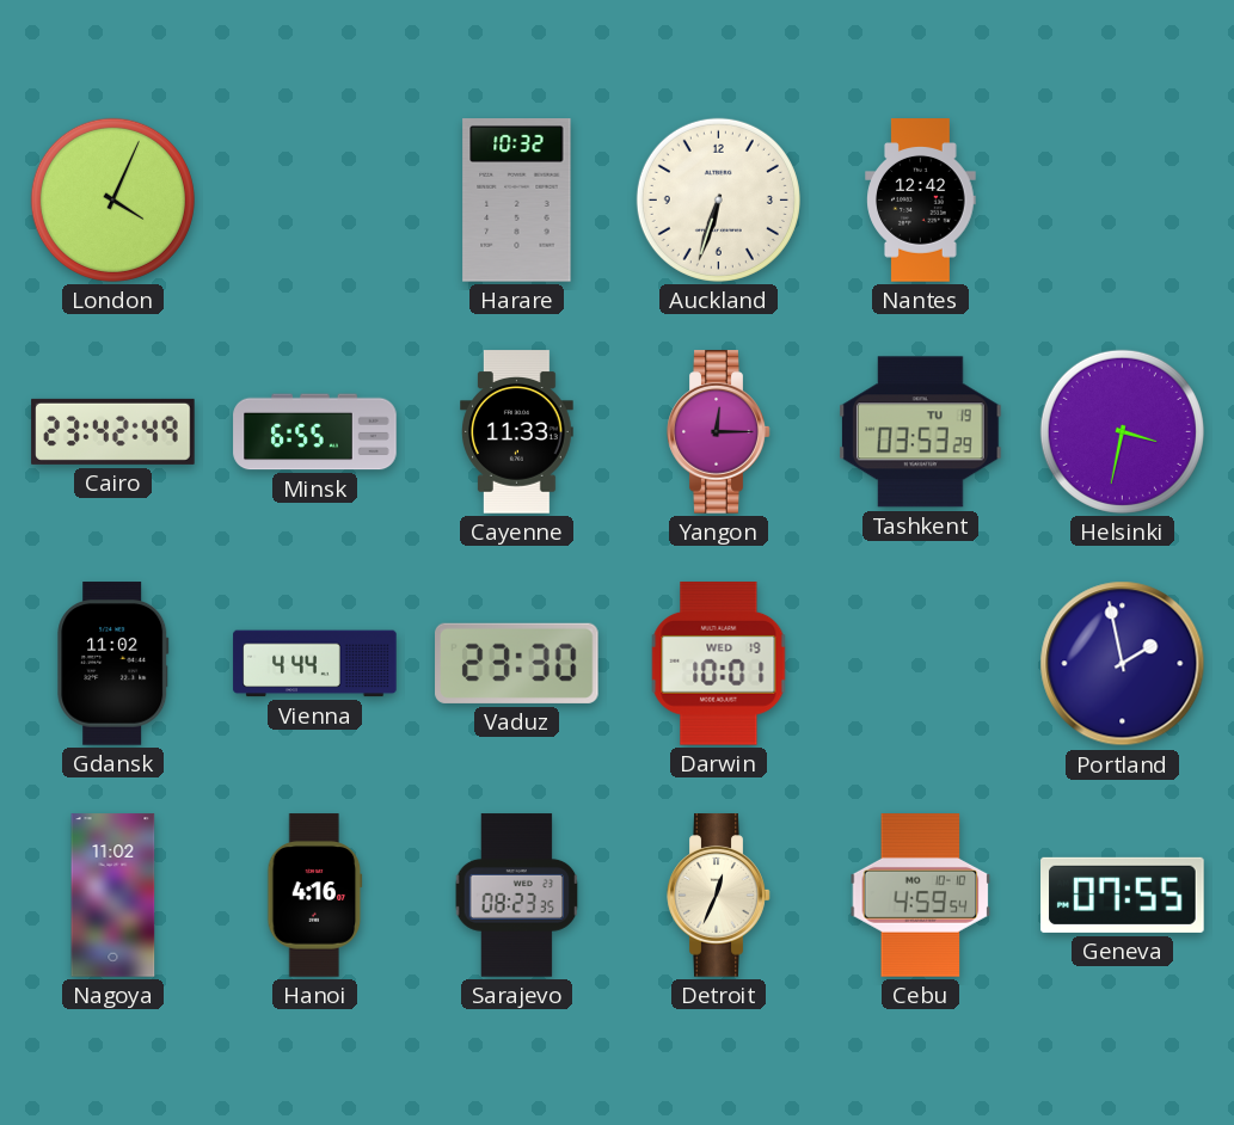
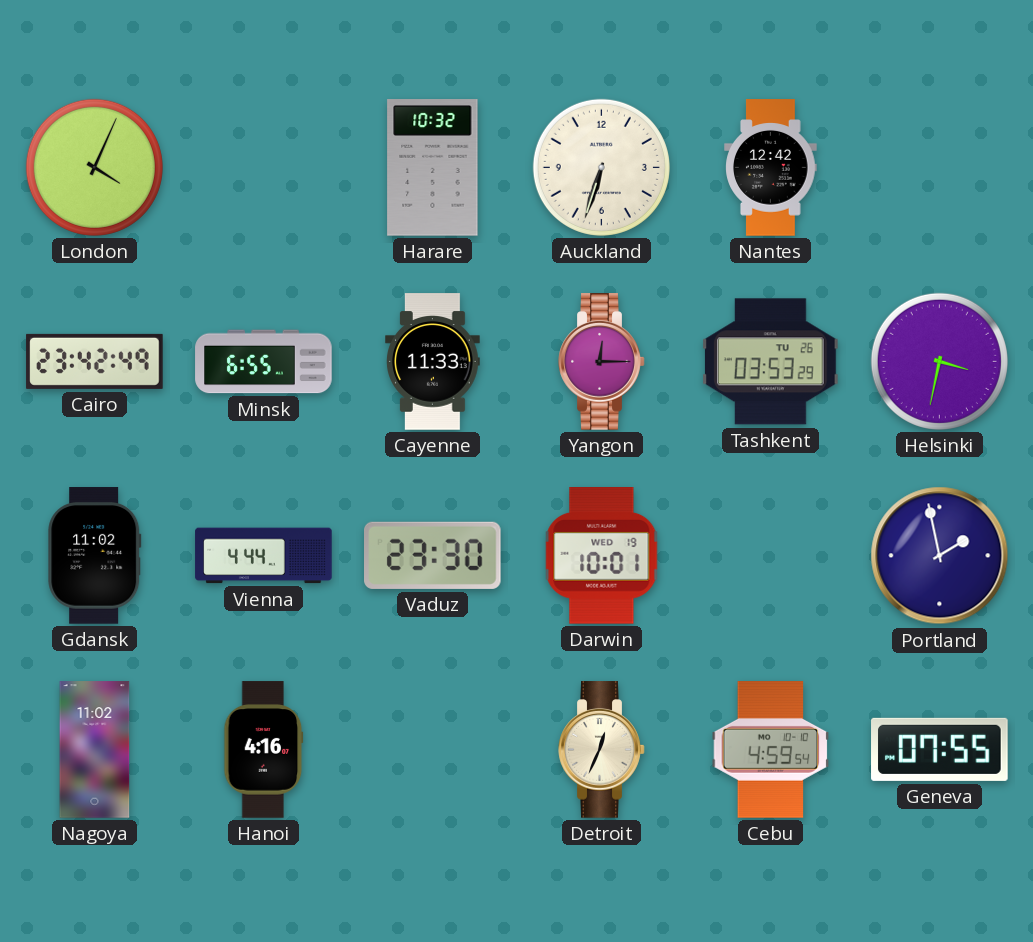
Tashkent date: TU 19 -> TU 26 (771, 362)
Sarajevo: 08:23 -> none (517, 896)
